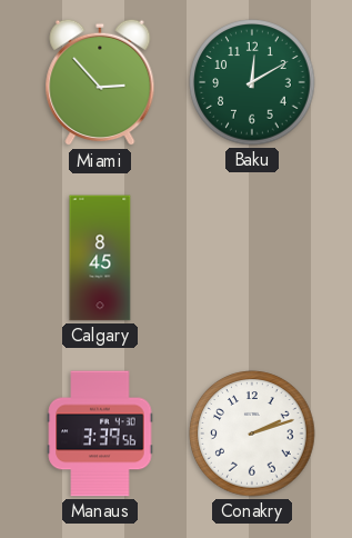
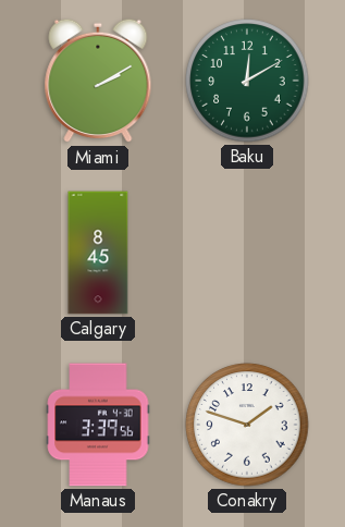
Miami: 2:53 -> 2:10 (98, 81)
Conakry: 2:12 -> 1:48 (247, 425)
